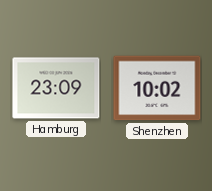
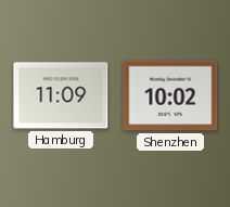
Hamburg: 23:09 -> 11:09 (61, 95)
